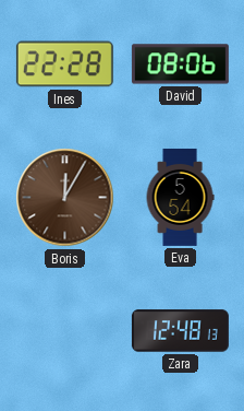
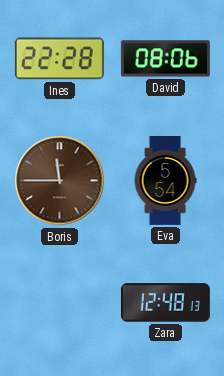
Boris: 12:05 -> 11:45 (60, 181)
